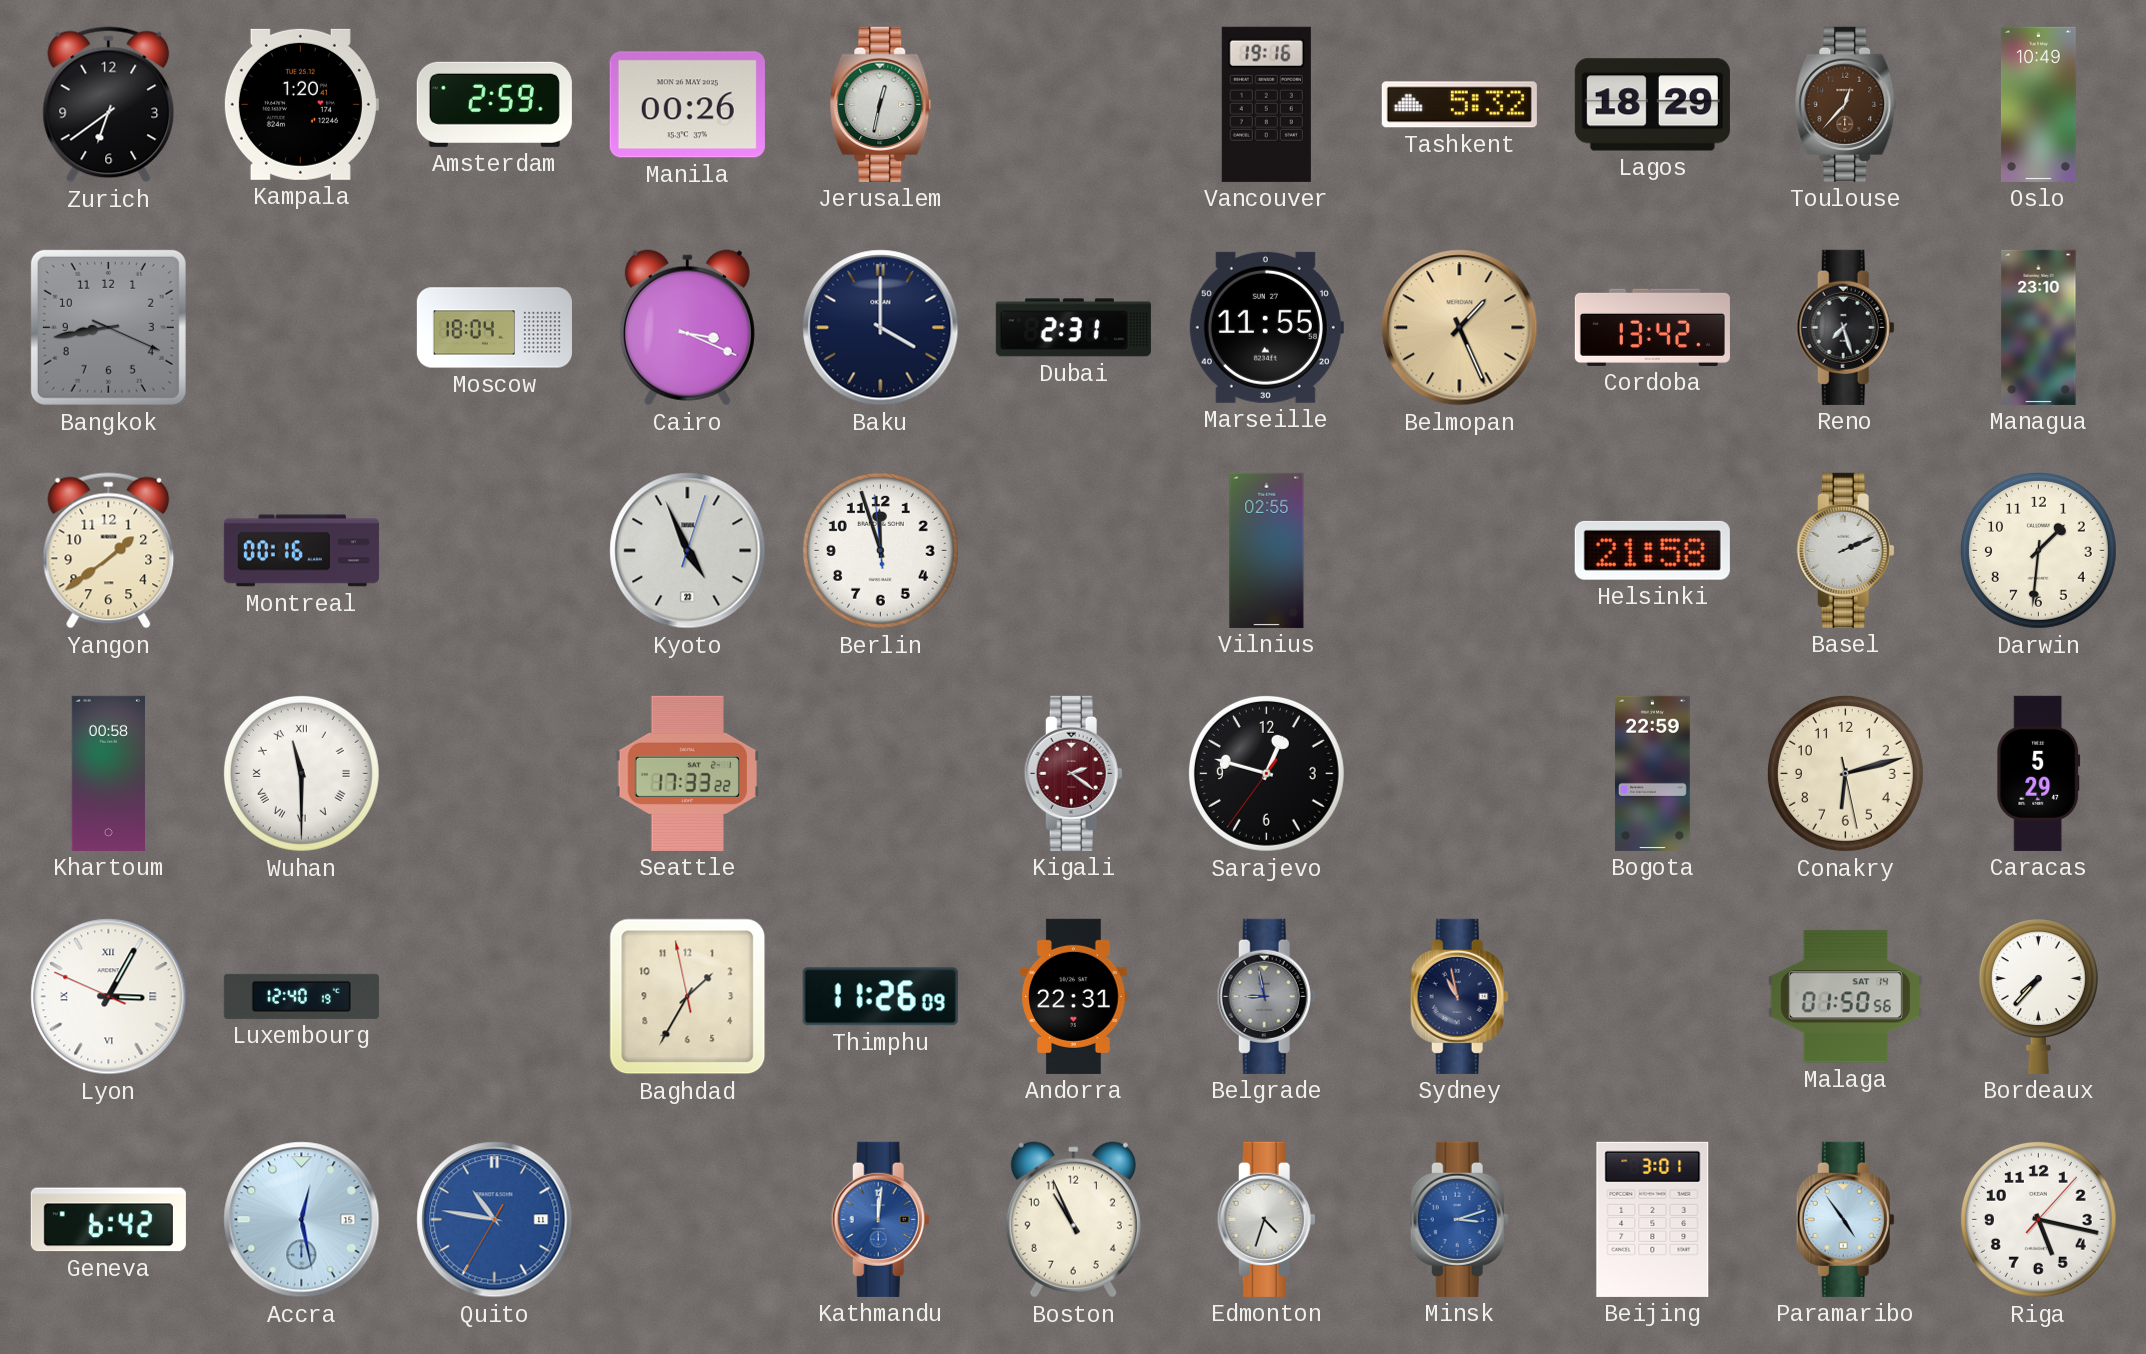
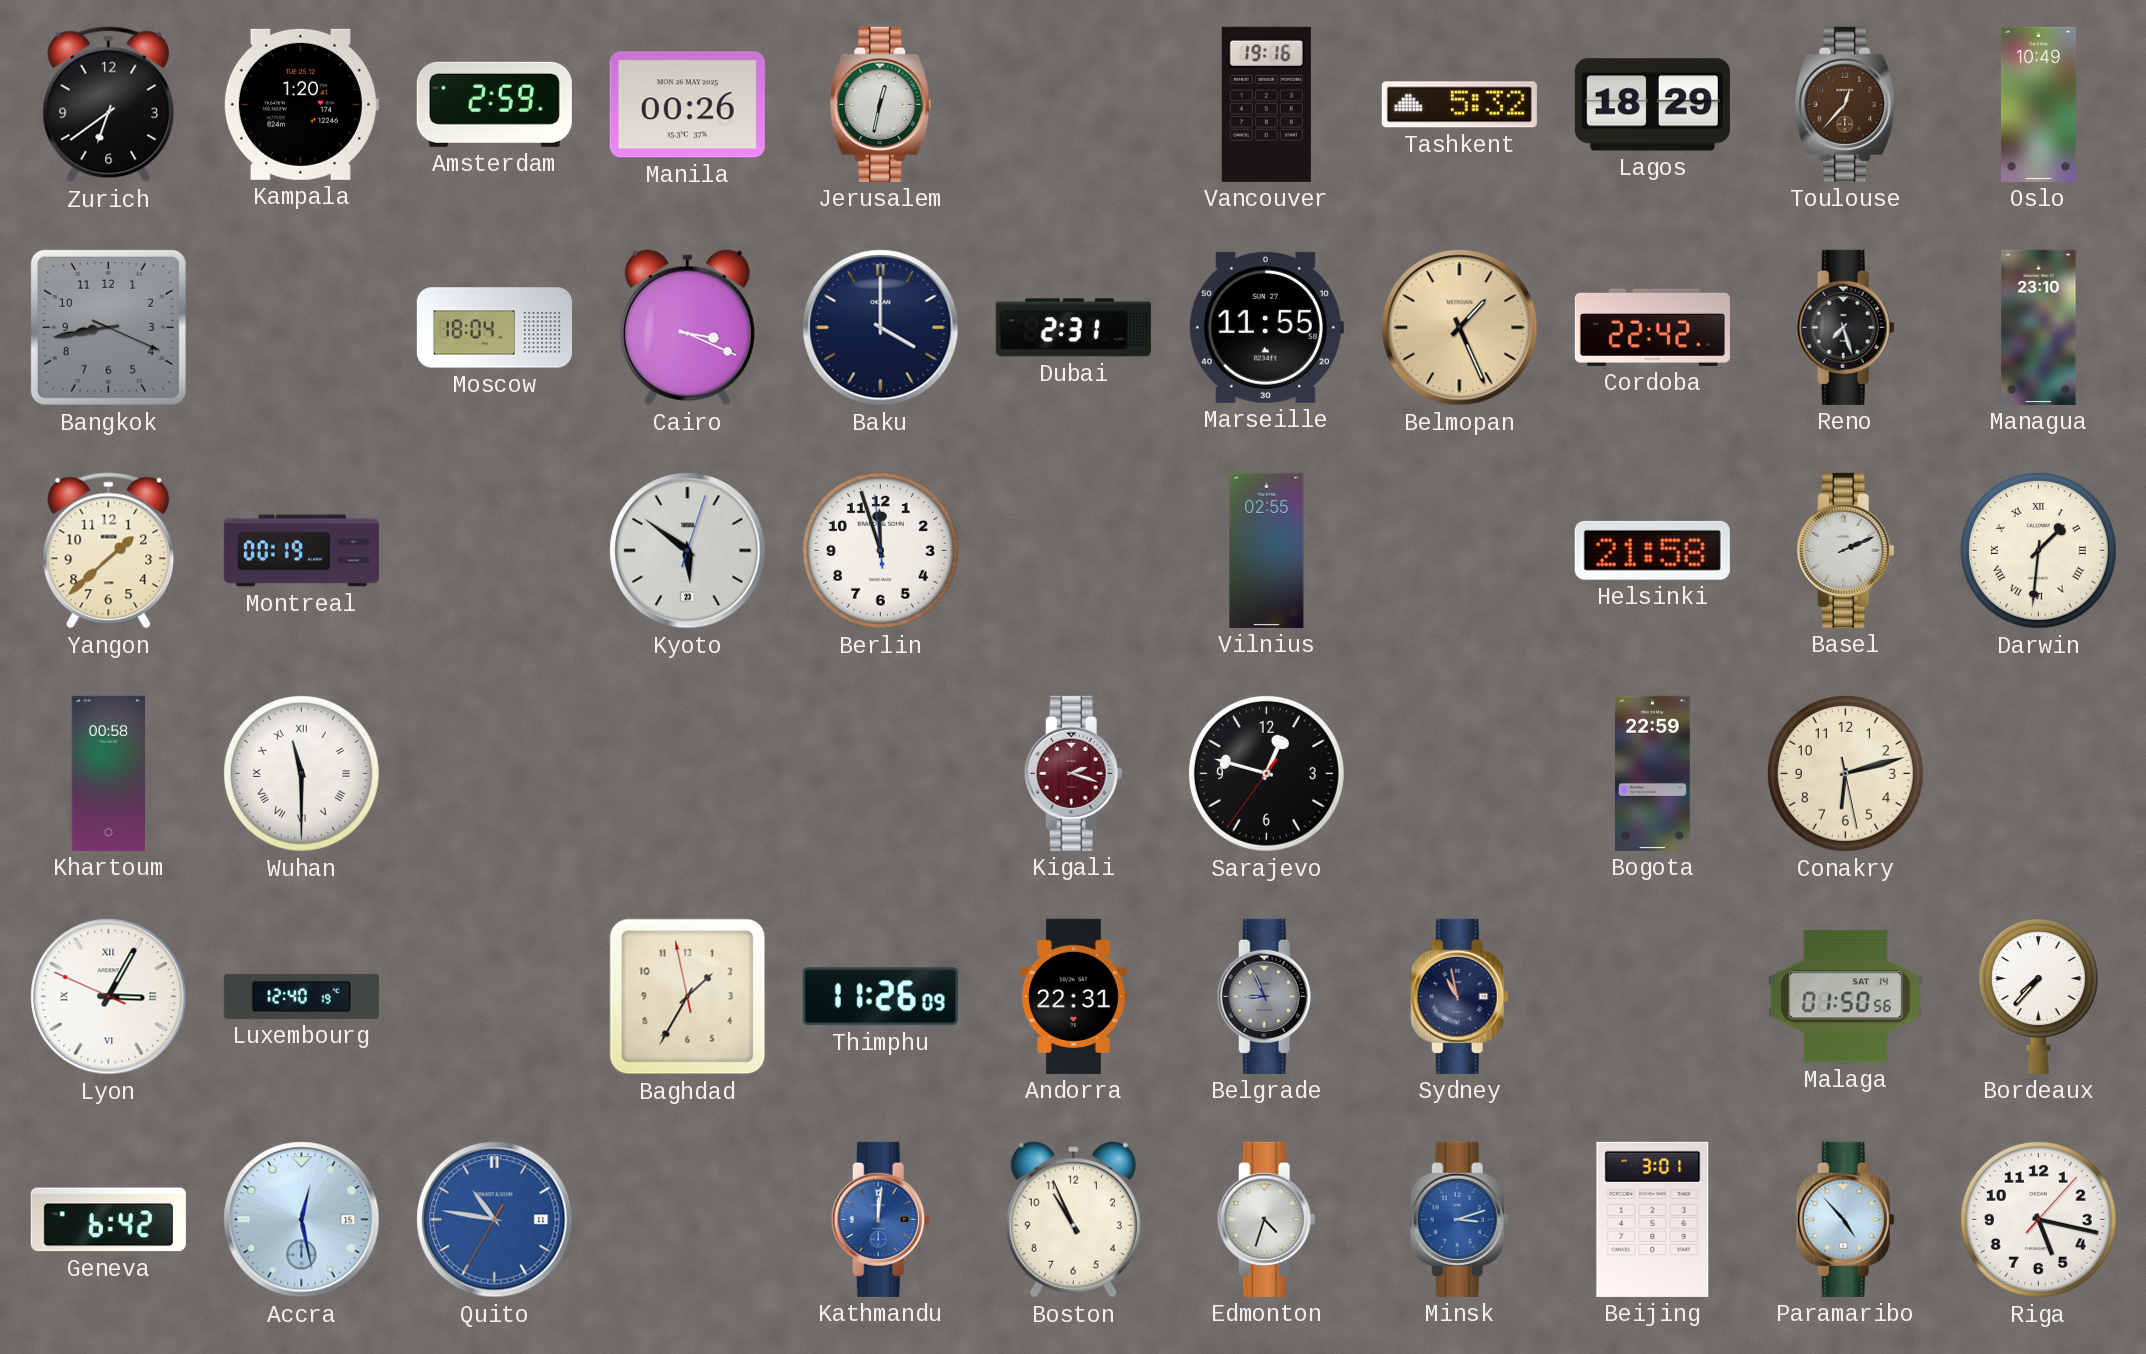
Cordoba: 13:42 -> 22:42 (1652, 327)
Yangon: 1:39 -> 1:38 (109, 551)
Montreal: 00:16 -> 00:19 (301, 551)
Kyoto: 4:56 -> 5:51 (688, 551)
Darwin numerals: Arabic -> Roman (2038, 550)
Seattle: 17:33 -> none (687, 773)
Kigali: 2:21 -> 2:18 (1073, 773)
Caracas: 5:29 -> none (2039, 773)
Belgrade: 8:58 -> 8:56 (1266, 996)
Paramaribo: 4:54 -> 4:53 (1845, 1219)
